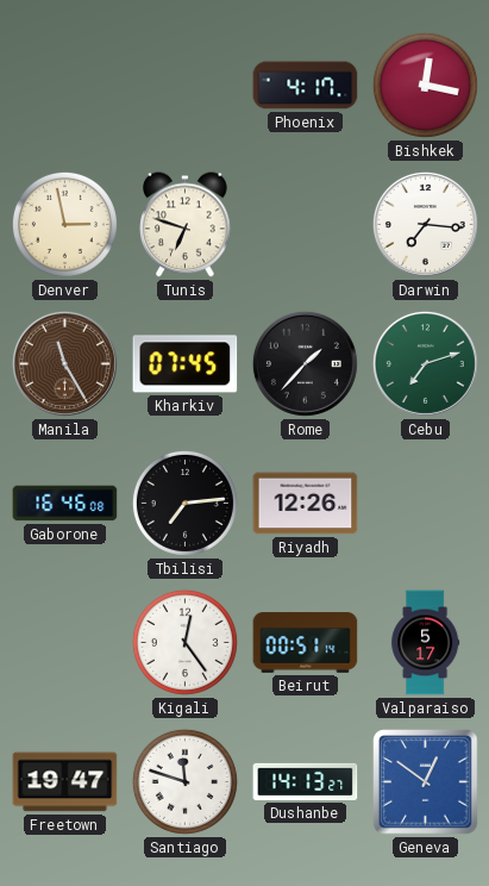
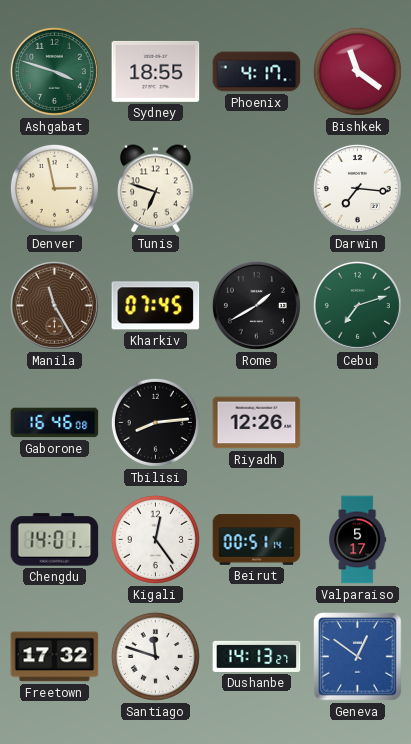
Ashgabat: none -> 3:48 (54, 71)
Sydney: none -> 18:55 (156, 71)
Bishkek: 12:17 -> 11:21 (357, 71)
Rome: 1:37 -> 1:40 (256, 305)
Tbilisi: 7:14 -> 8:14 (155, 422)
Chengdu: none -> 14:01 (55, 540)
Freetown: 19:47 -> 17:32 (55, 657)
